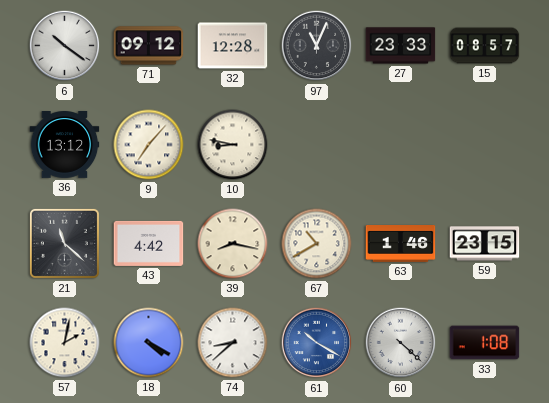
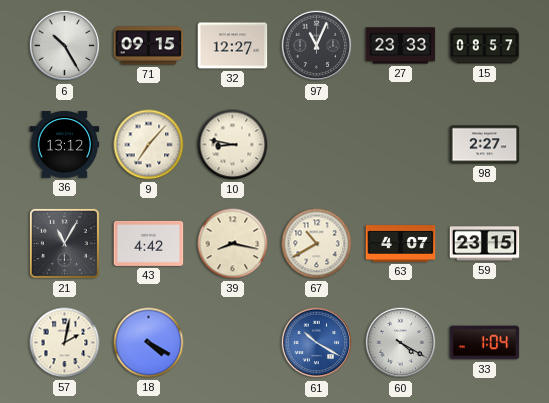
6: 10:21 -> 10:25 (65, 46)
71: 09:12 -> 09:15 (149, 46)
32: 12:28 -> 12:27 (233, 46)
98: none -> 2:27 (485, 145)
21: 11:22 -> 11:05 (64, 243)
63: 1:46 -> 4:07 (401, 244)
74: 8:38 -> none (233, 343)
60: 4:22 -> 4:20 (401, 343)
33: 1:08 -> 1:04 (485, 343)
